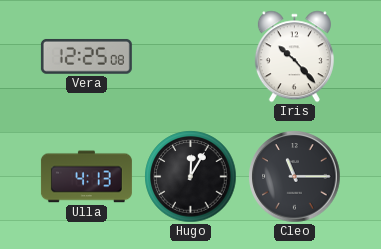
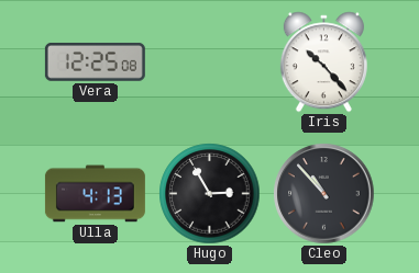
Hugo: 12:05 -> 2:55 (210, 194)
Cleo: 11:15 -> 10:53 (324, 194)
